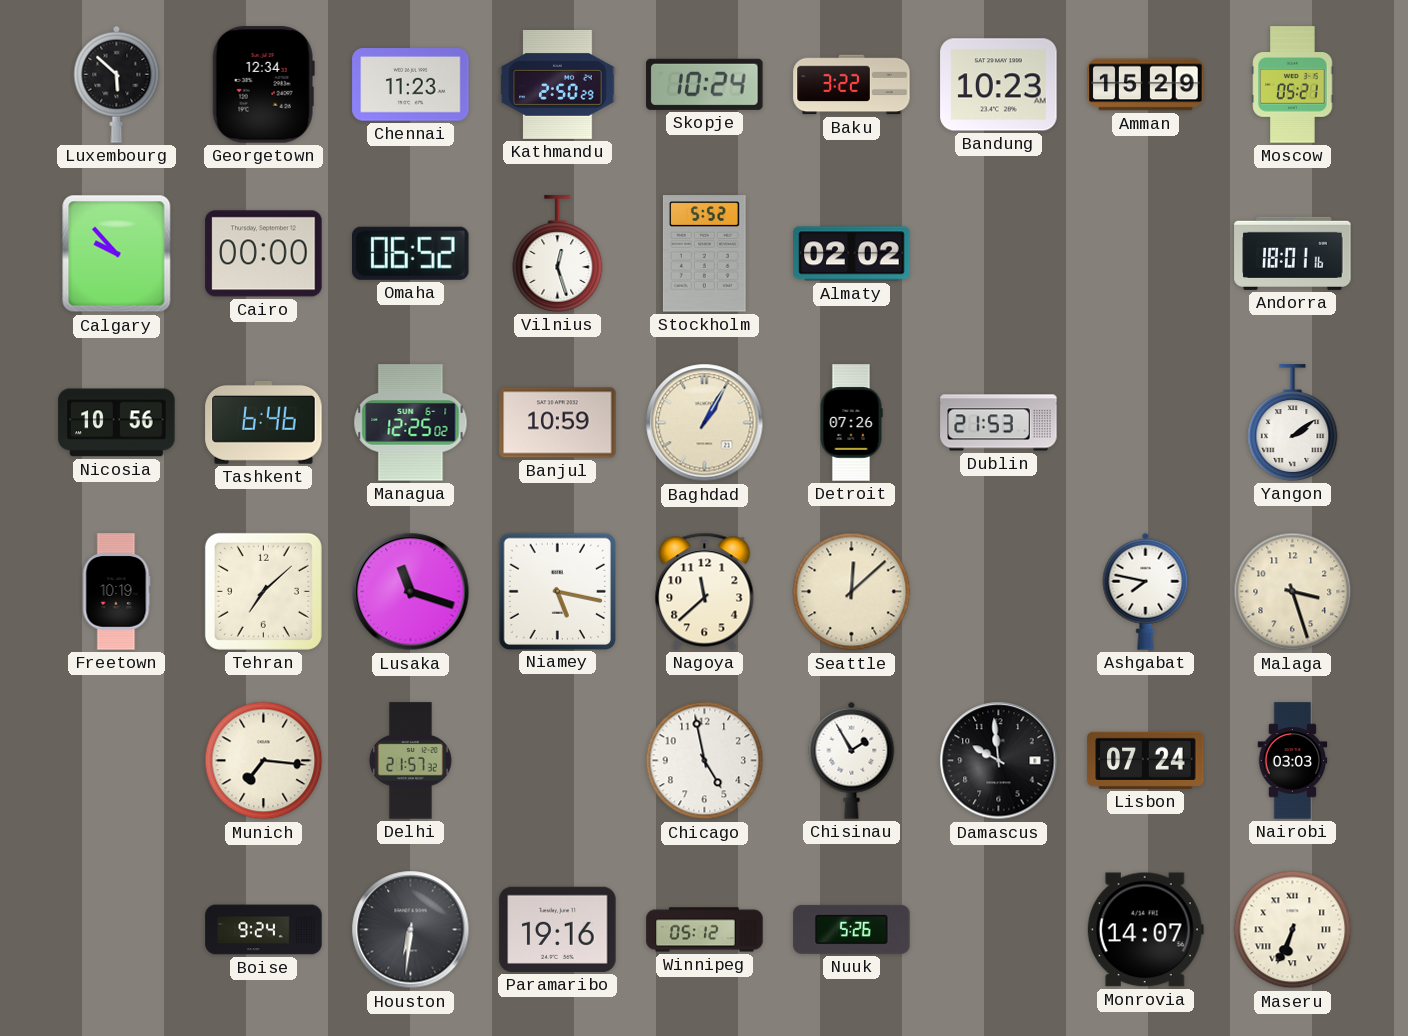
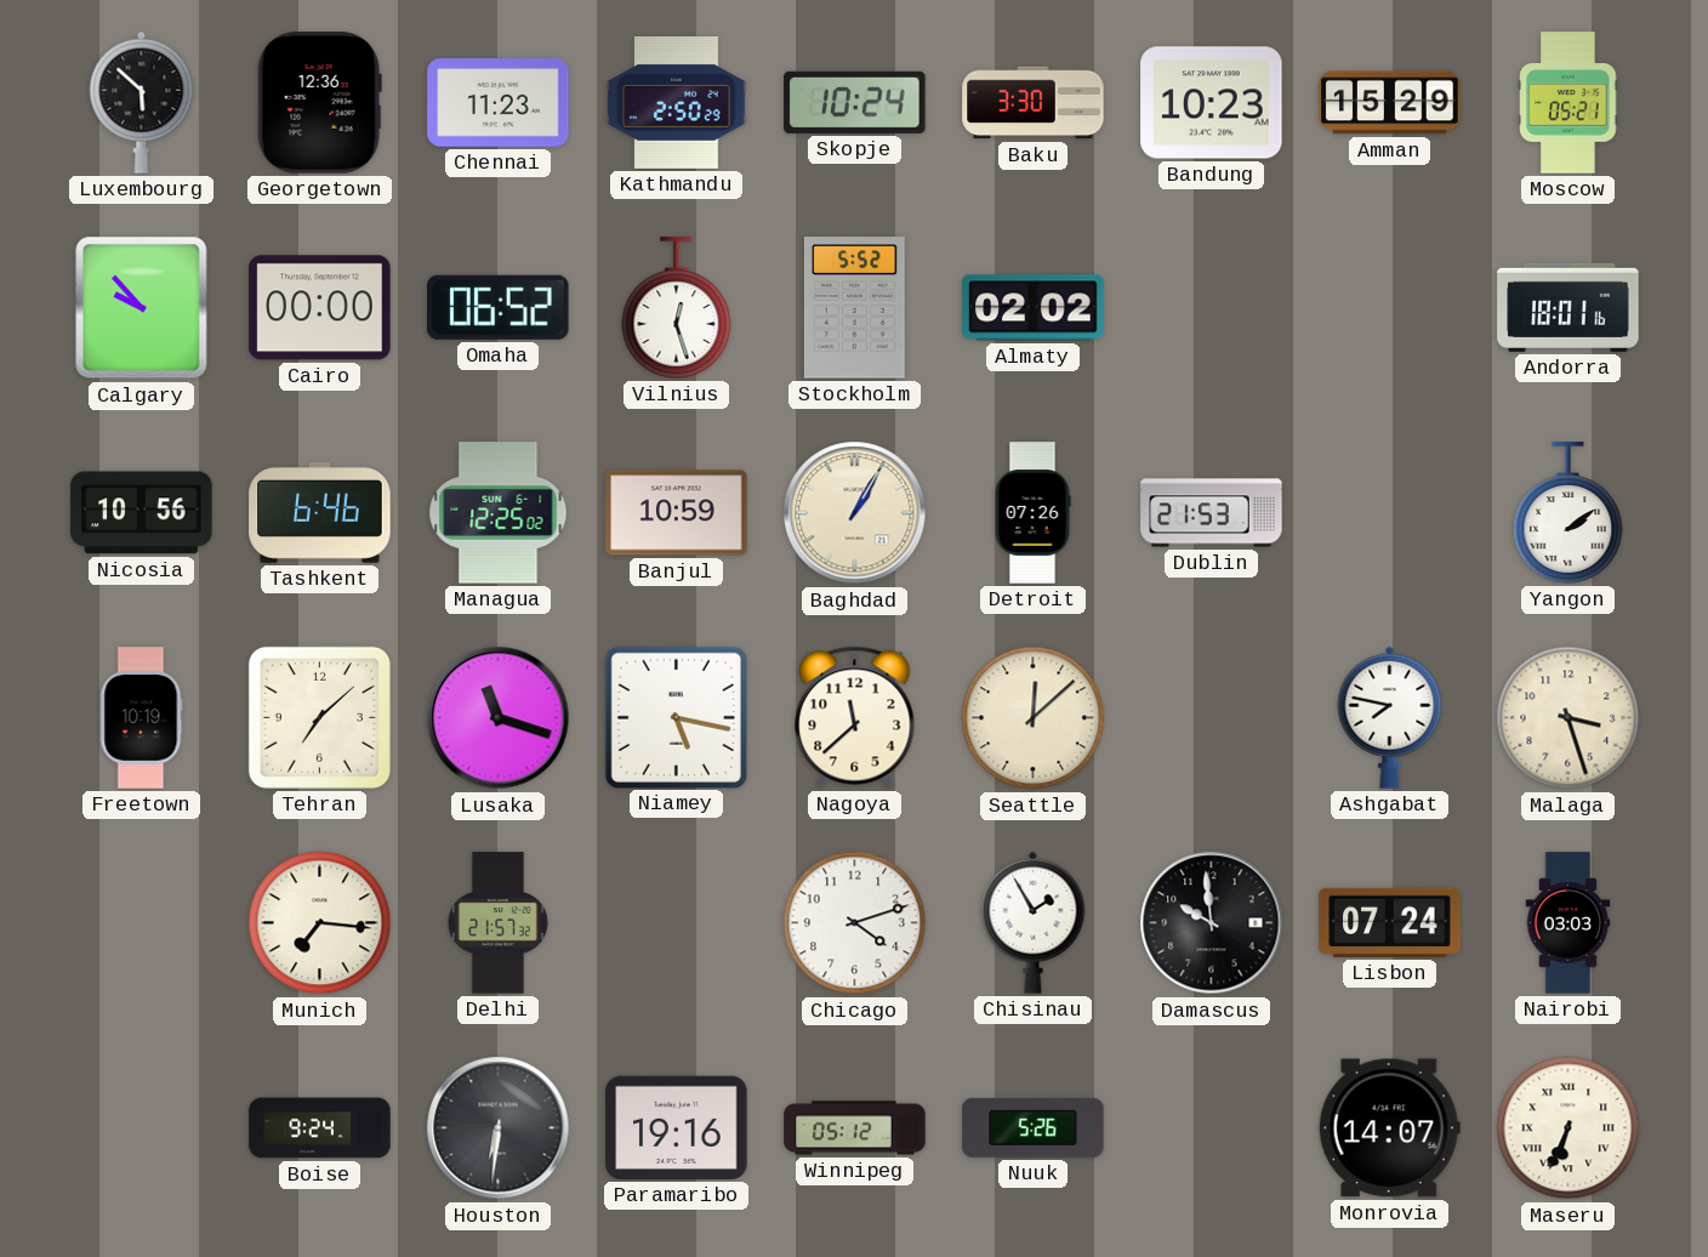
Georgetown: 12:34 -> 12:36 (319, 103)
Baku: 3:22 -> 3:30 (1034, 103)
Chicago: 4:58 -> 4:12 (855, 923)
